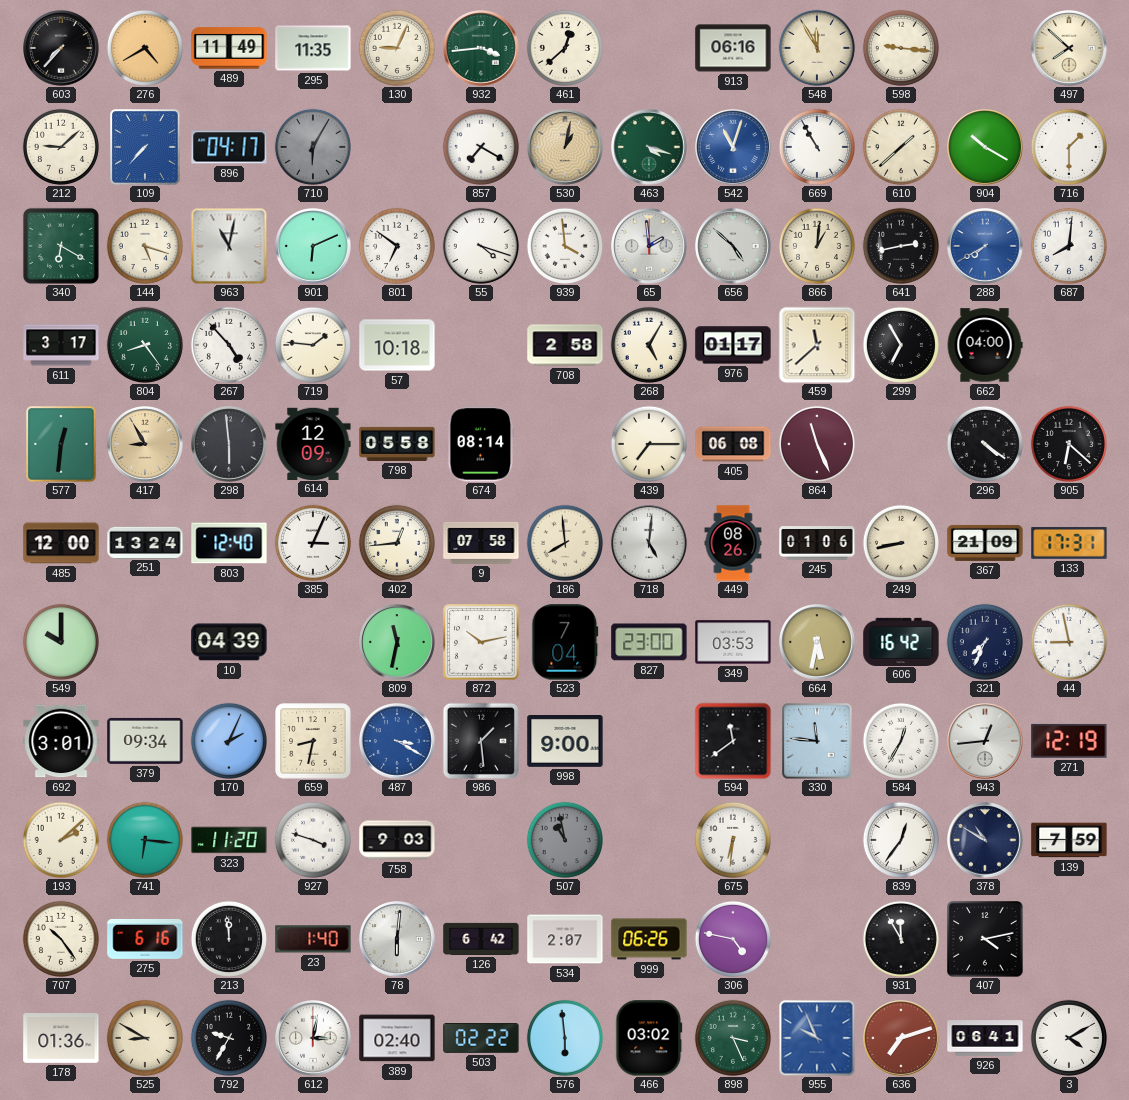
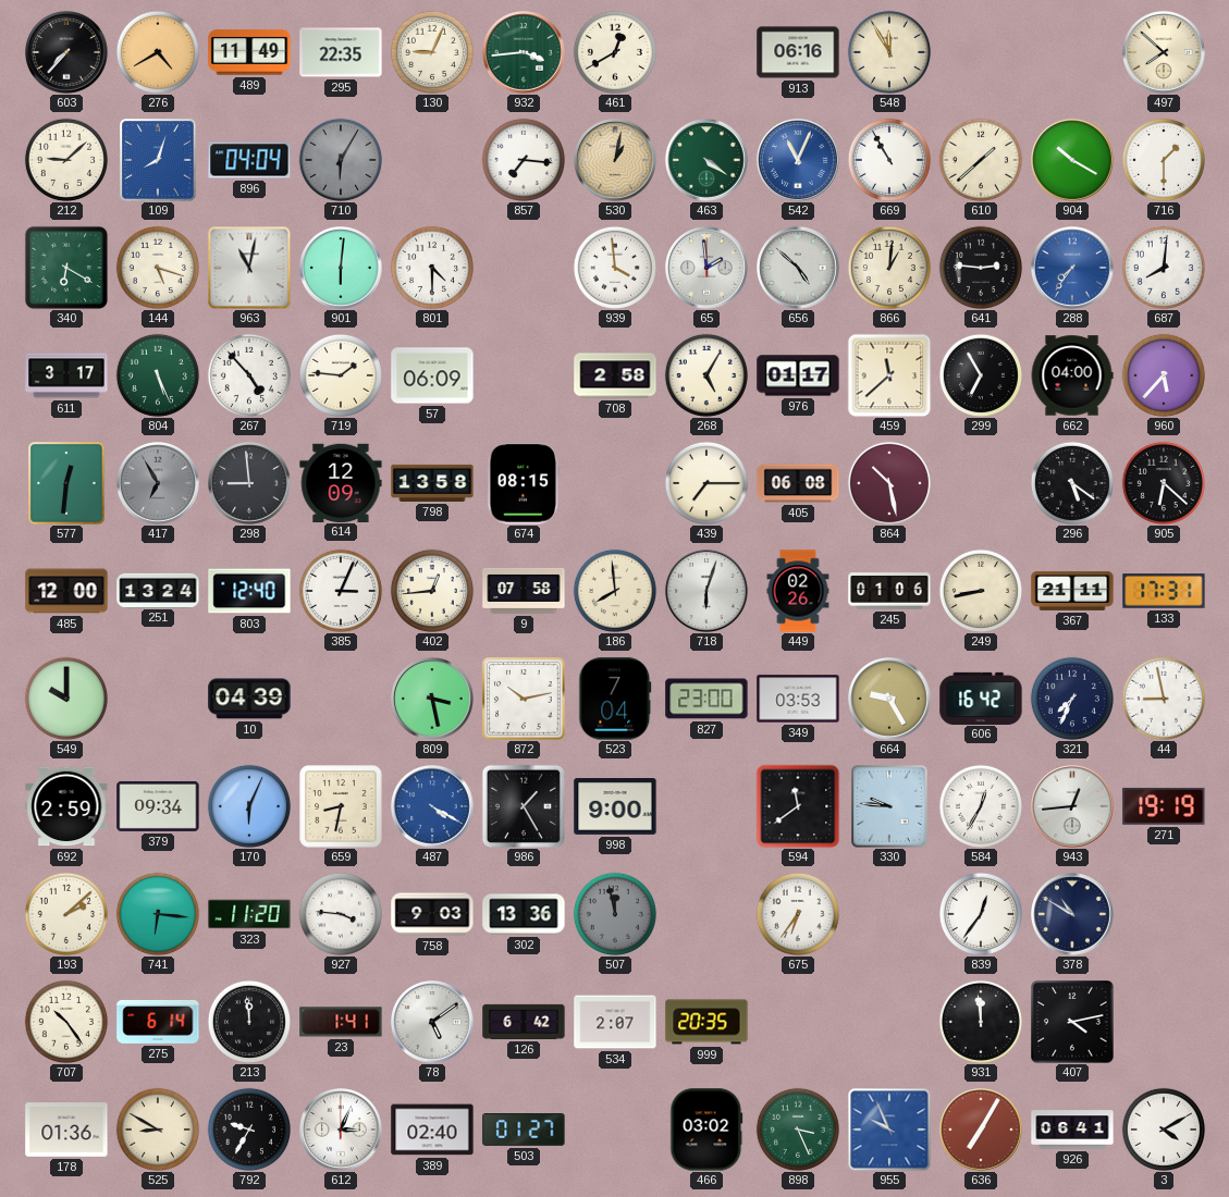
295: 11:35 -> 22:35 (341, 52)
461: 12:38 -> 12:40 (615, 52)
598: 9:16 -> none (901, 48)
109: 7:37 -> 8:03 (158, 160)
896: 04:17 -> 04:04 (249, 160)
857: 7:20 -> 7:16 (524, 160)
463: 4:18 -> 4:21 (708, 161)
542: 11:03 -> 11:04 (799, 161)
901: 6:11 -> 6:01 (342, 269)
801: 6:51 -> 4:30 (432, 268)
55: 4:18 -> none (481, 246)
641: 2:43 -> 2:46 (981, 268)
288: 7:40 -> 7:36 (1073, 269)
804: 8:24 -> 5:26 (158, 375)
57: 10:18 -> 06:09 (432, 375)
960: none -> 5:37 (1164, 375)
417: 8:55 -> 6:55 (159, 484)
417 dial: champagne -> grey (159, 484)
298: 5:59 -> 8:59 (250, 484)
798: 05:58 -> 13:58 (432, 483)
674: 08:14 -> 08:15 (524, 483)
864: 11:26 -> 10:28 (889, 483)
296: 4:21 -> 5:21 (1072, 483)
718: 5:01 -> 6:03 (708, 592)
449: 08:26 -> 02:26 (798, 591)
367: 21:09 -> 21:11 (1072, 591)
809: 11:32 -> 3:28 (433, 700)
664: 5:32 -> 9:25 (890, 700)
692: 3:01 -> 2:59 (66, 806)
170: 2:04 -> 6:04 (249, 806)
487: 3:20 -> 4:20 (433, 807)
986: 1:29 -> 1:25 (524, 806)
330: 11:46 -> 9:46 (889, 806)
271: 12:19 -> 19:19 (1164, 806)
927: 3:48 -> 3:46 (341, 914)
302: none -> 13:36 (524, 914)
507: 10:58 -> 11:58 (615, 914)
675: 6:31 -> 6:36 (798, 914)
139: 7:59 -> none (1069, 840)
275: 6:16 -> 6:14 (158, 1022)
23: 1:40 -> 1:41 (341, 1022)
78: 6:01 -> 5:09 (433, 1023)
999: 06:26 -> 20:35 (706, 1022)
306: 4:47 -> none (733, 939)
931: 11:55 -> 11:59 (981, 1022)
612: 3:02 -> 3:04 (342, 1131)
503: 02:22 -> 01:27 (524, 1131)
576: 5:59 -> none (565, 1038)
636: 7:12 -> 7:05 (982, 1131)
